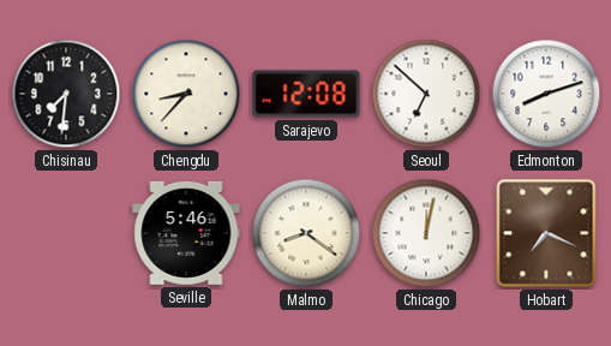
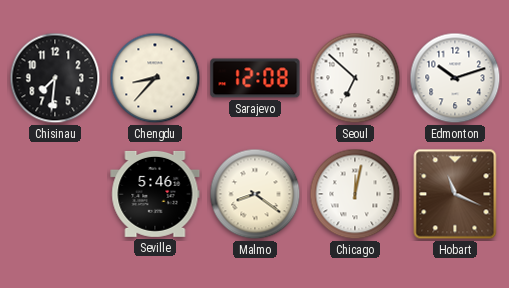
Edmonton: 8:12 -> 10:12 (455, 78)
Hobart: 7:19 -> 11:19 (455, 194)
